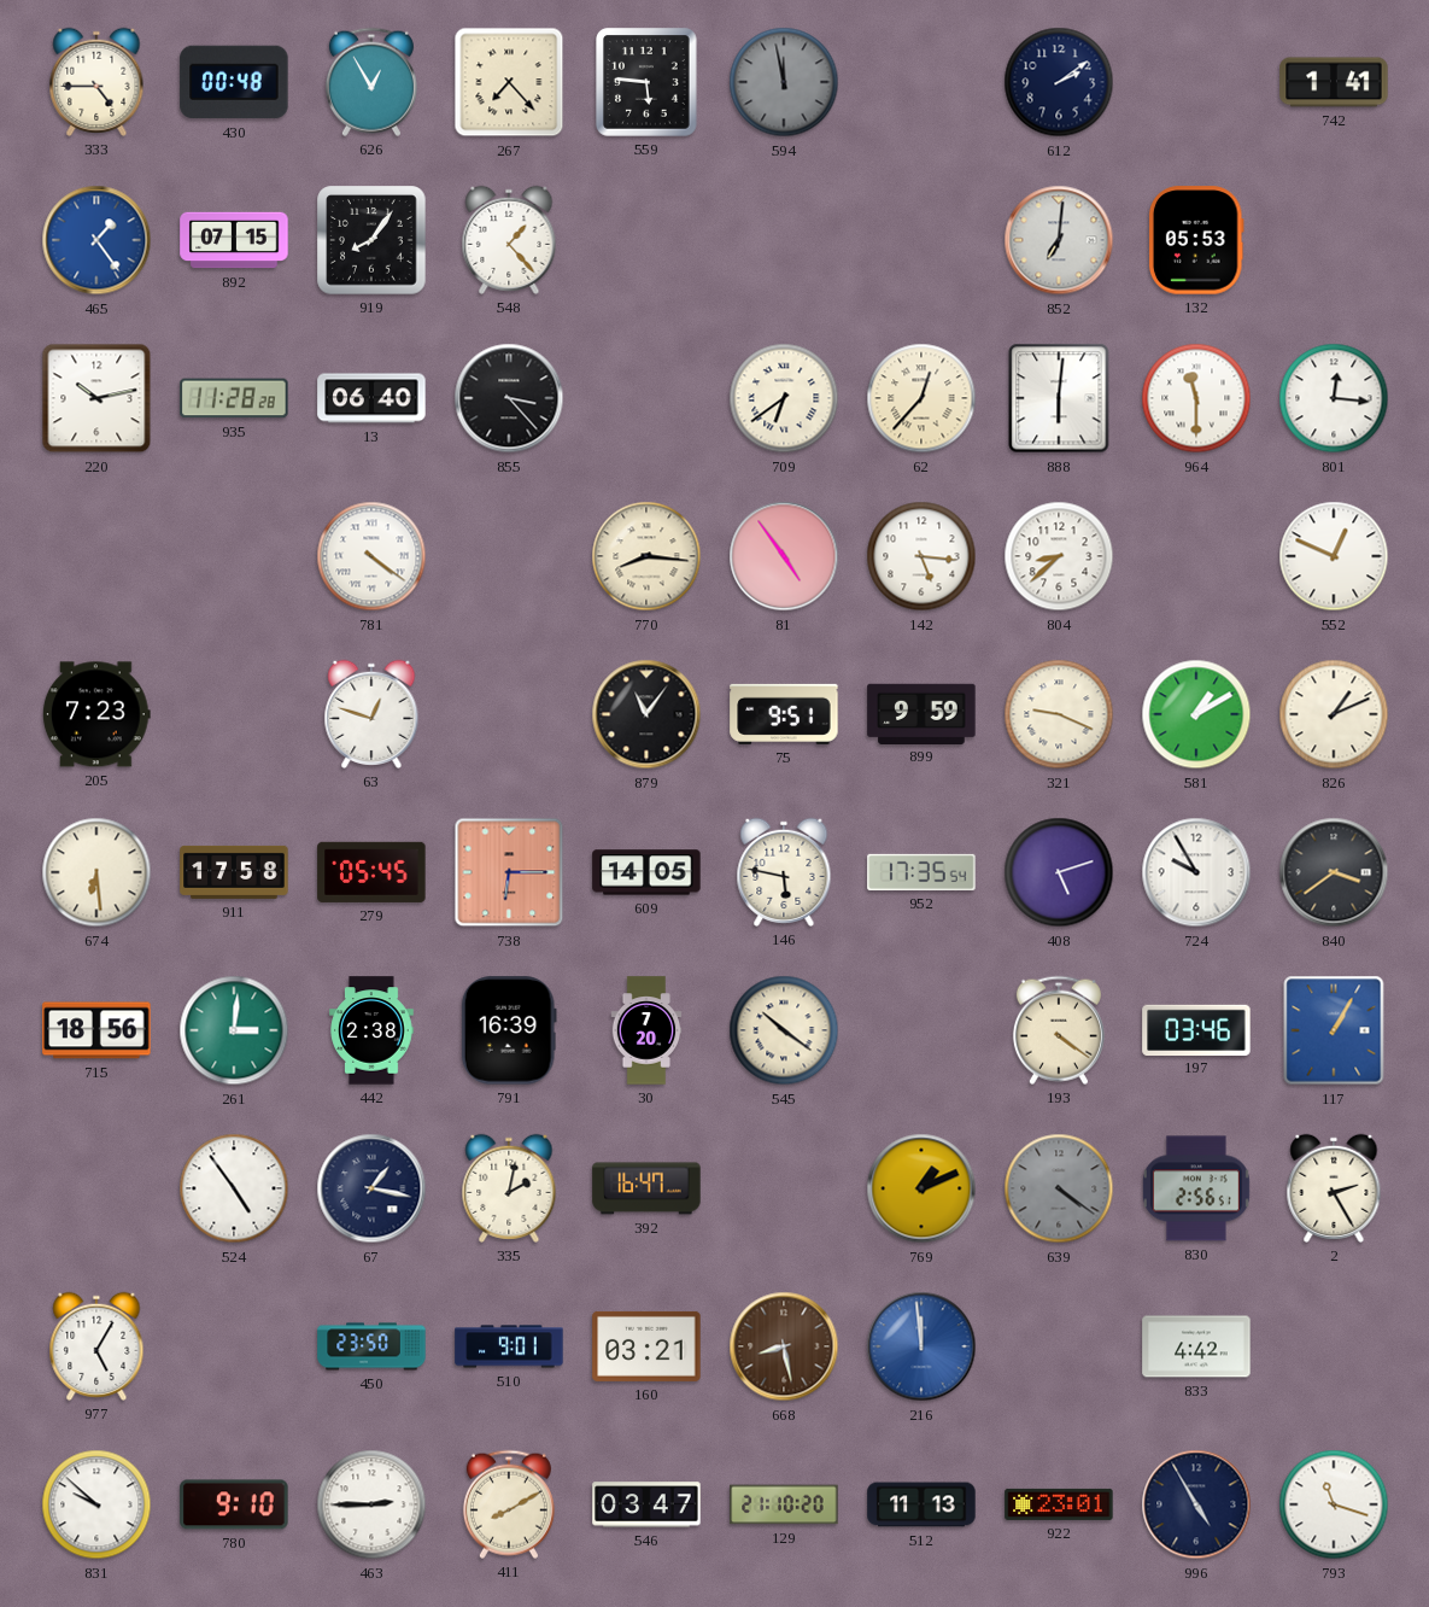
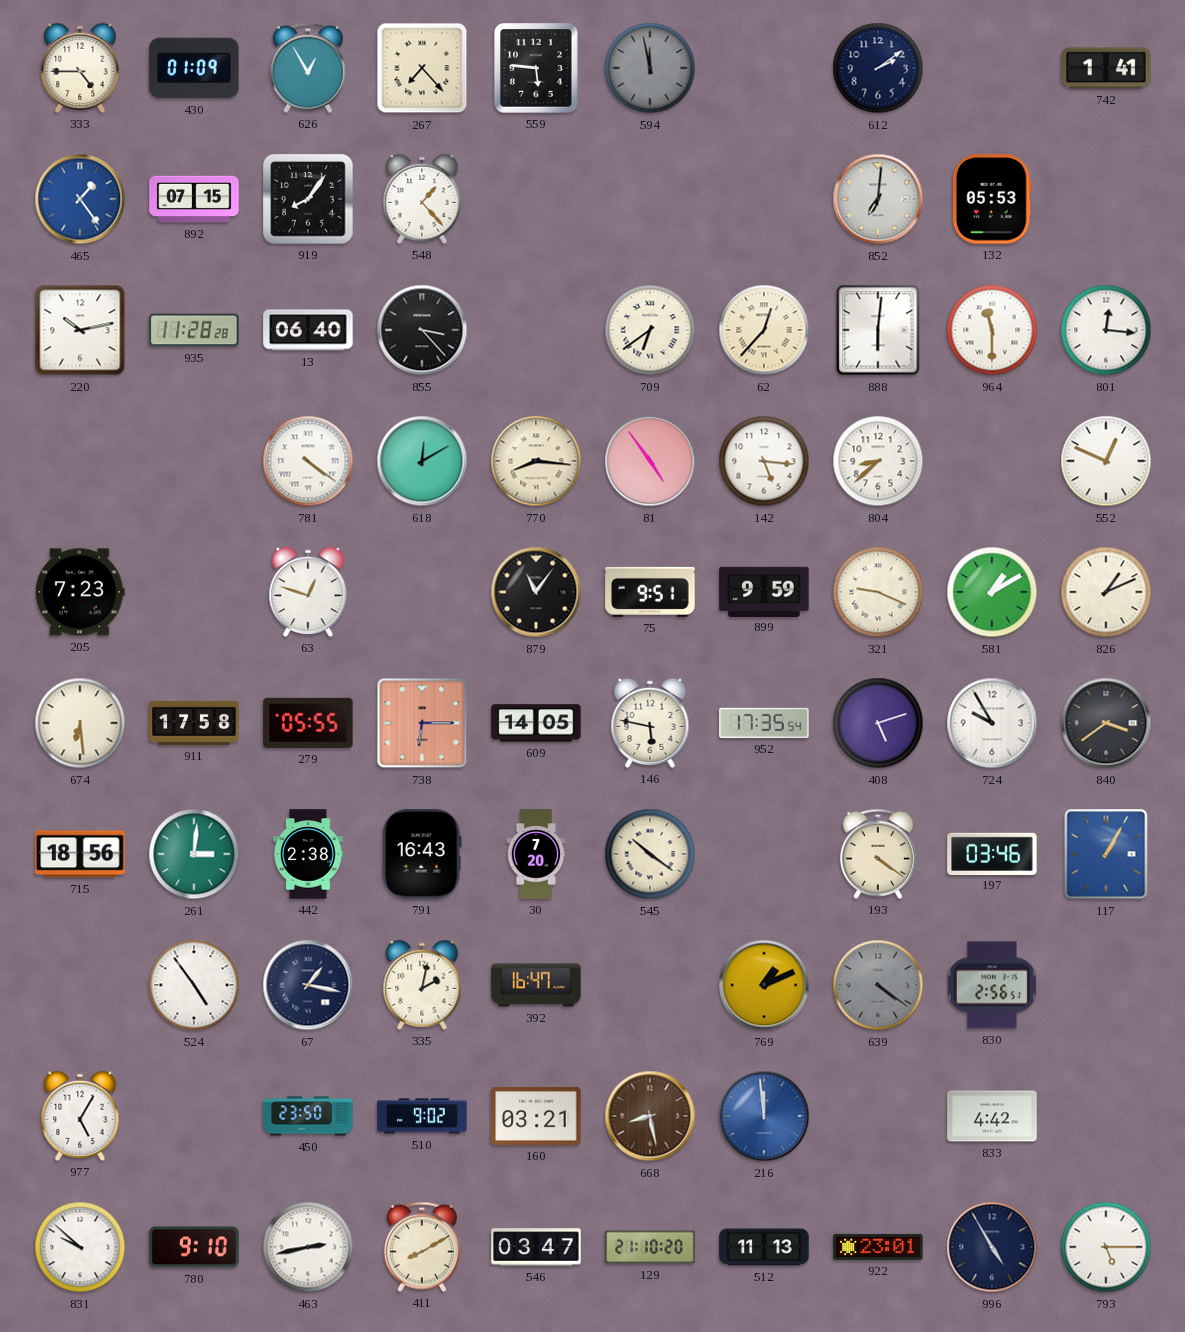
430: 00:48 -> 01:09 (194, 68)
618: none -> 12:10 (422, 461)
279: 05:45 -> 05:55 (308, 723)
791: 16:39 -> 16:43 (422, 854)
2: 2:25 -> none (1334, 1188)
510: 9:01 -> 9:02 (422, 1116)
463: 2:45 -> 2:43 (308, 1247)
793: 11:18 -> 5:15 (1106, 1247)
